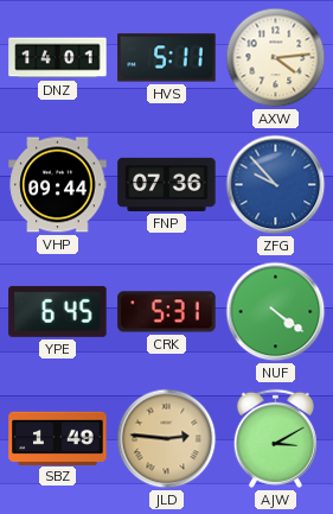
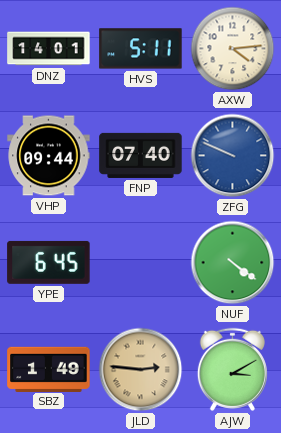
FNP: 07:36 -> 07:40 (141, 155)
ZFG: 9:53 -> 9:49 (233, 156)
CRK: 5:31 -> none (167, 312)
